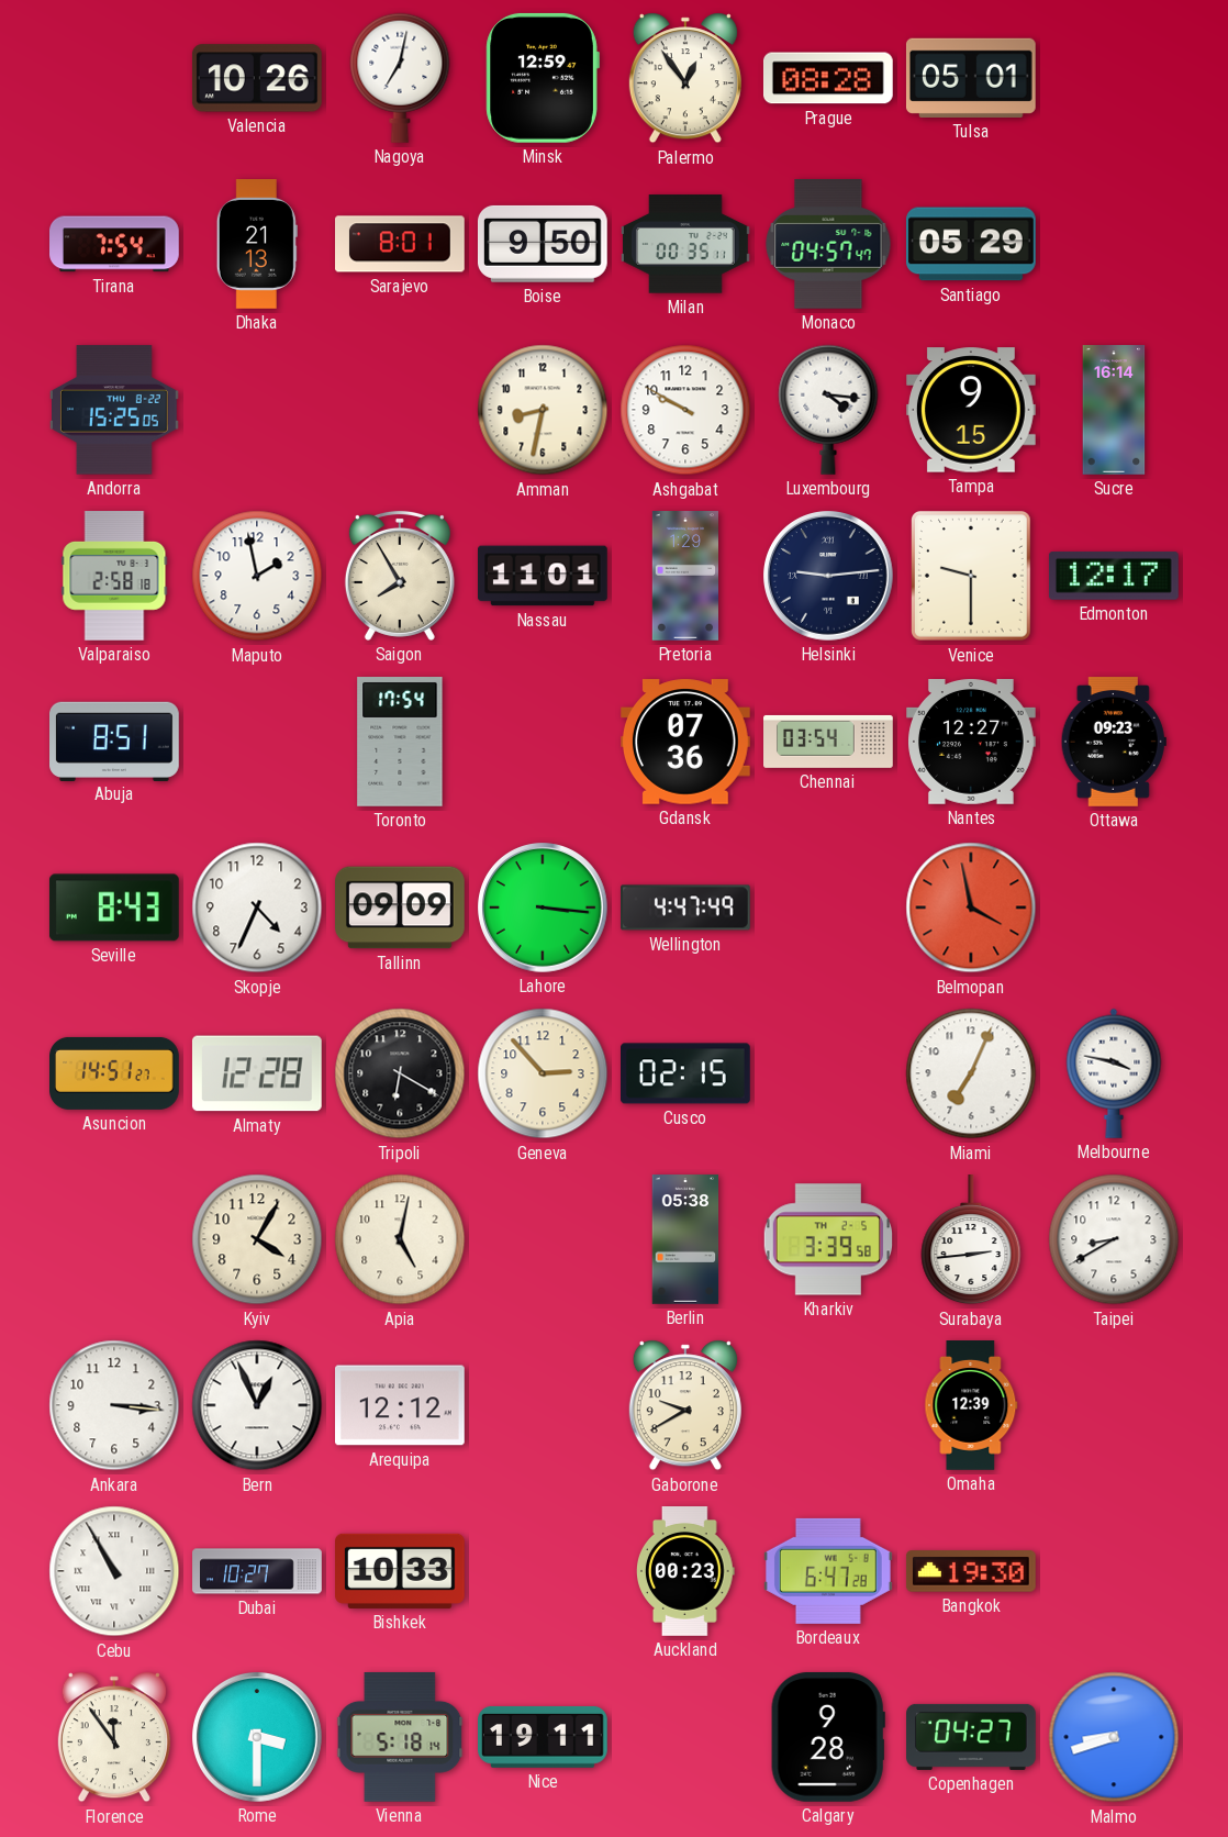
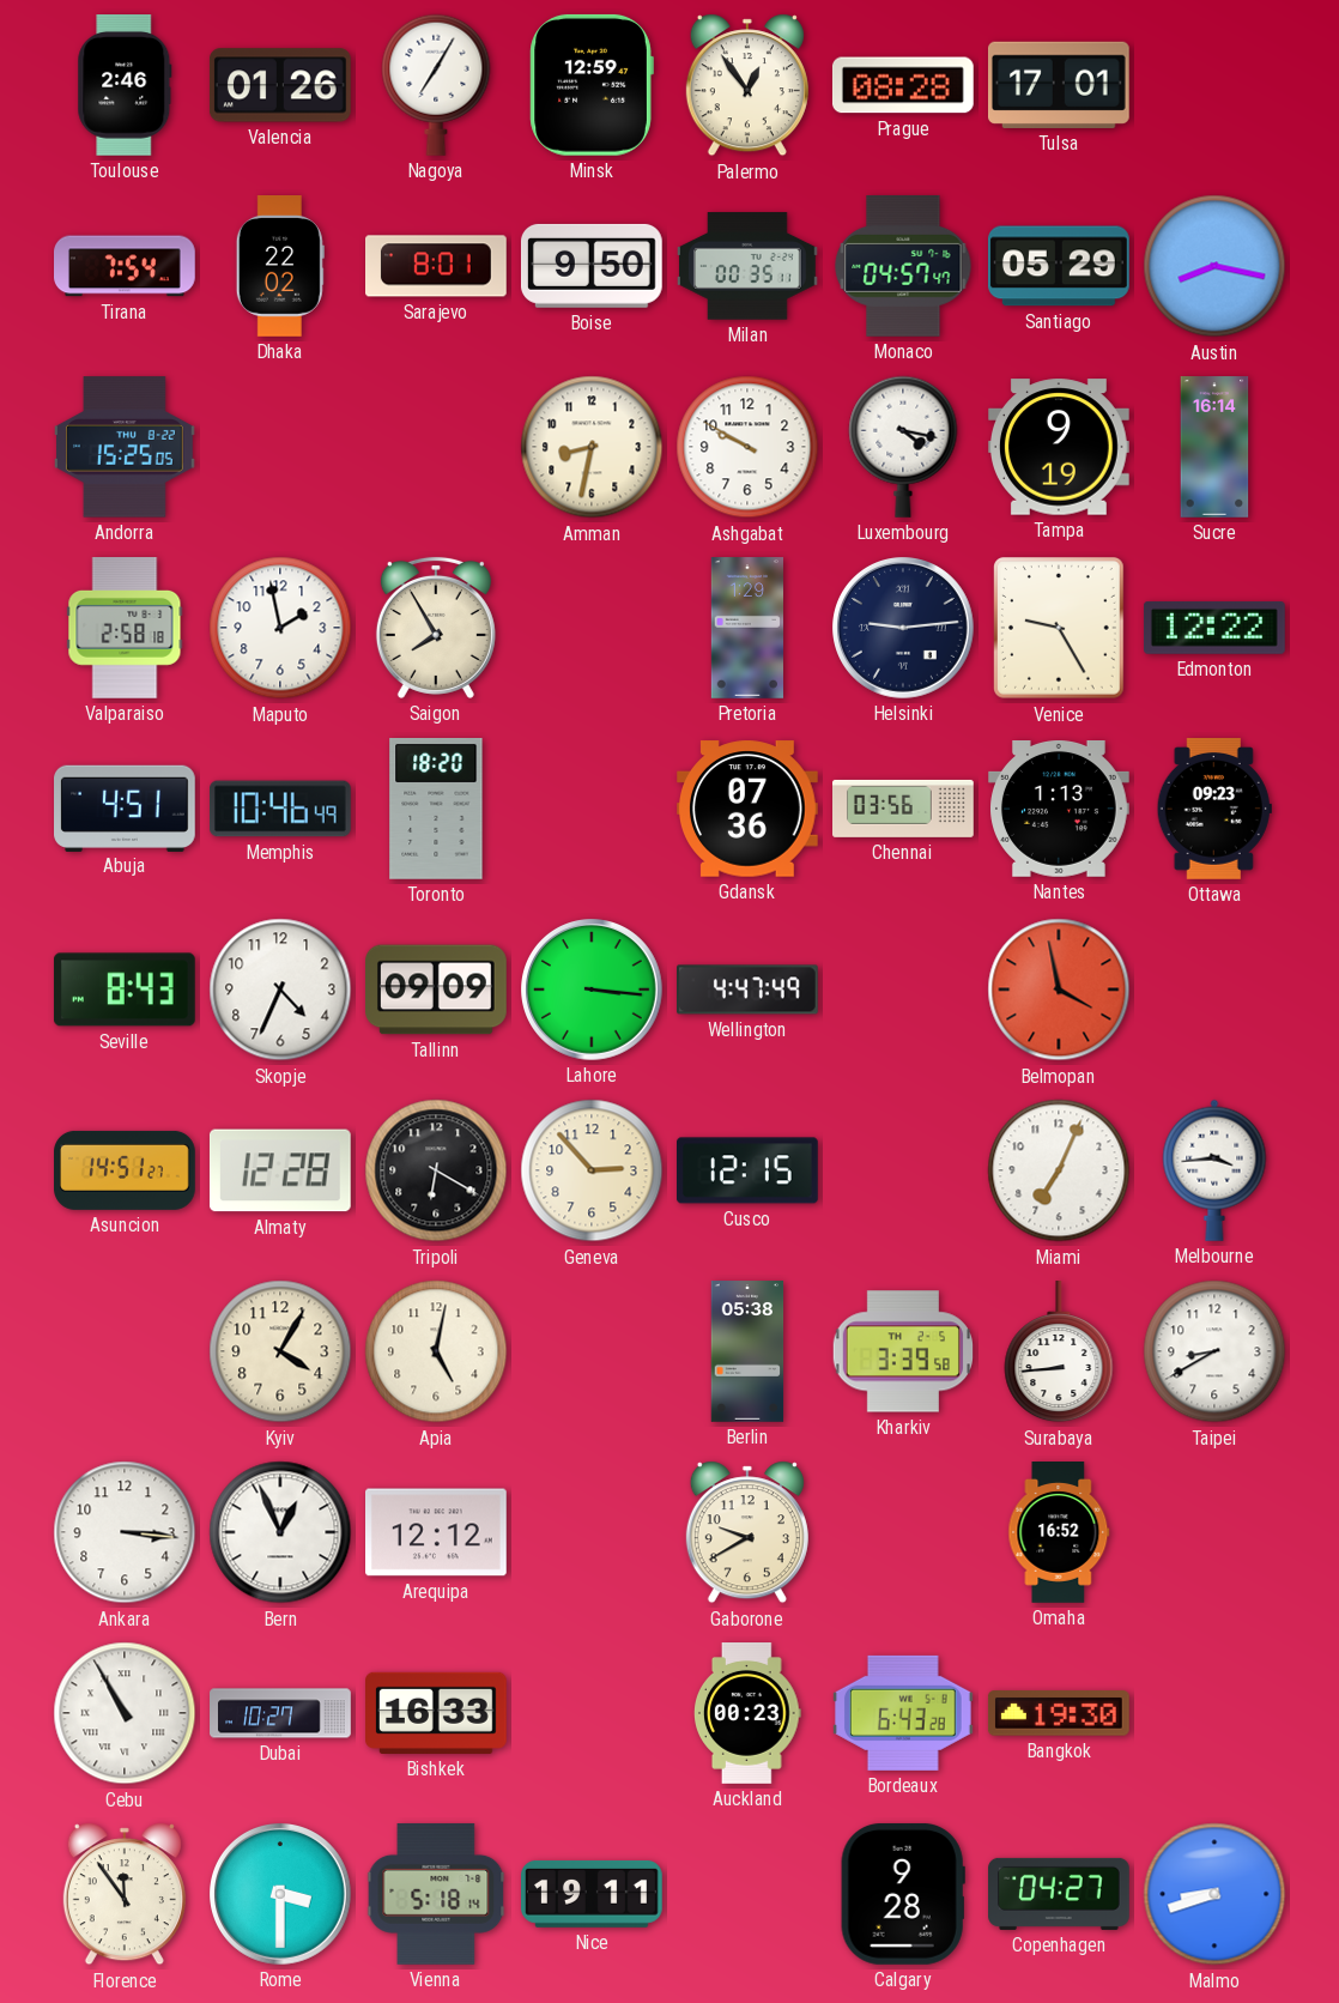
Toulouse: none -> 2:46 (125, 86)
Valencia: 10:26 -> 01:26 (280, 85)
Nagoya: 7:02 -> 7:05 (436, 85)
Tulsa: 05:01 -> 17:01 (1059, 85)
Dhaka: 21:13 -> 22:02 (280, 267)
Austin: none -> 8:17 (1214, 266)
Luxembourg: 4:16 -> 4:17 (903, 447)
Tampa: 9:15 -> 9:19 (1060, 447)
Nassau: 11:01 -> none (544, 576)
Venice: 9:30 -> 9:25 (1060, 629)
Edmonton: 12:17 -> 12:22 (1214, 628)
Abuja: 8:51 -> 4:51 (126, 807)
Memphis: none -> 10:46 (281, 809)
Toronto: 17:54 -> 18:20 (436, 810)
Chennai: 03:54 -> 03:56 (903, 809)
Nantes: 12:27 -> 1:13 (1060, 810)
Cusco: 02:15 -> 12:15 (749, 1170)
Melbourne: 3:47 -> 3:44 (1214, 1170)
Surabaya: 2:44 -> 8:44 (1059, 1353)
Omaha: 12:39 -> 16:52 (1059, 1533)
Bishkek: 10:33 -> 16:33 (437, 1713)
Bordeaux: 6:47 -> 6:43 (903, 1713)
